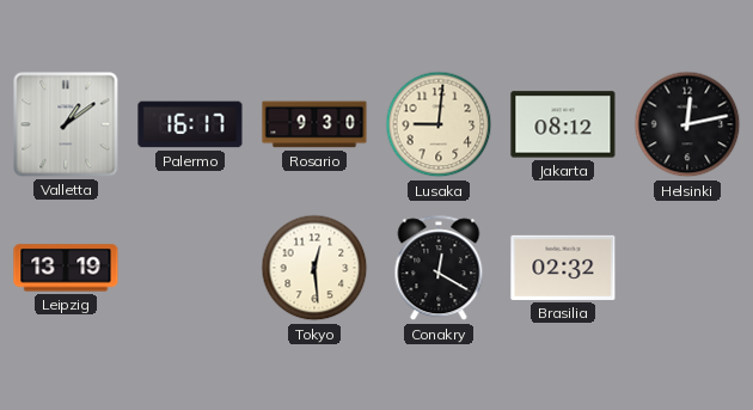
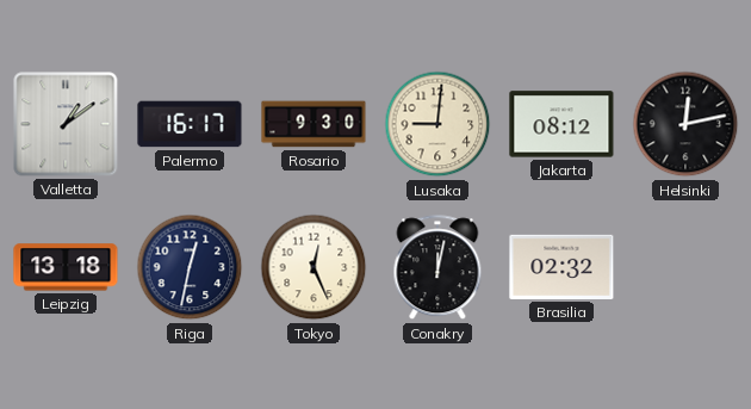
Leipzig: 13:19 -> 13:18 (66, 267)
Riga: none -> 12:32 (190, 267)
Tokyo: 12:29 -> 12:26 (314, 267)
Conakry: 12:20 -> 12:02 (437, 268)
